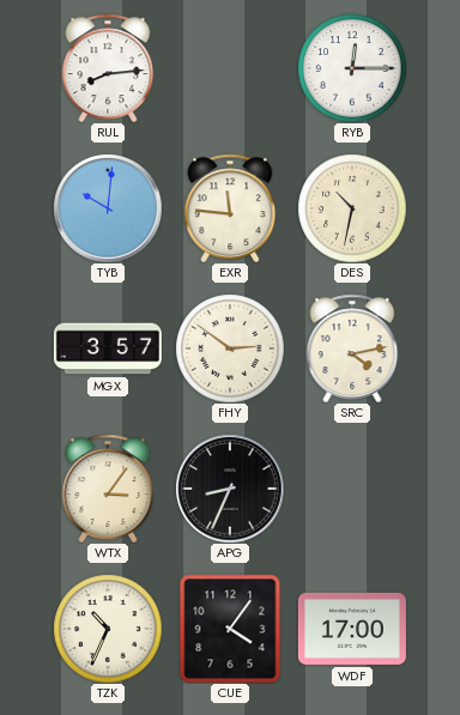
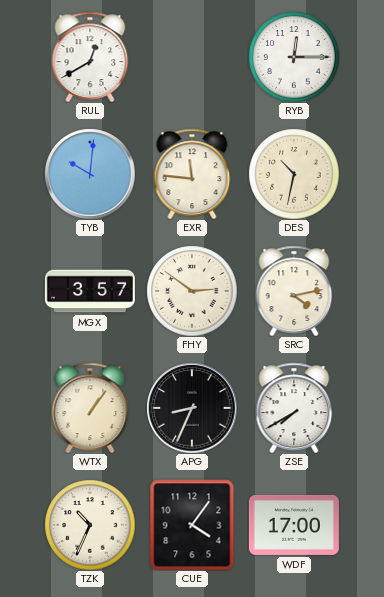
RUL: 8:14 -> 12:40 (90, 56)
WTX: 3:06 -> 1:06 (90, 407)
ZSE: none -> 7:40 (294, 407)
